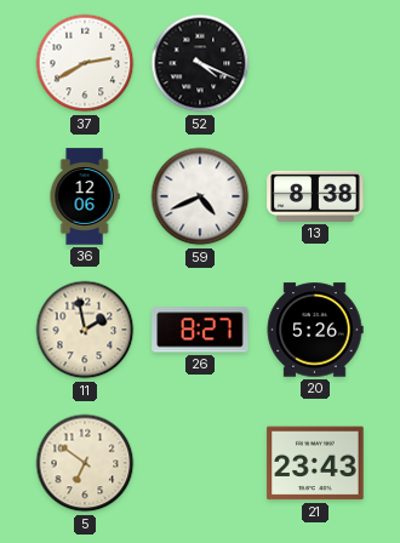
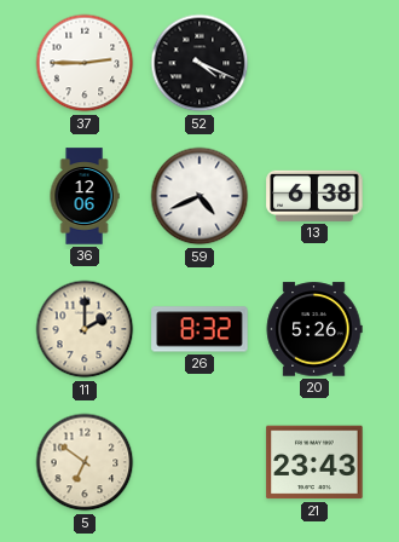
37: 2:40 -> 2:45 (85, 63)
13: 8:38 -> 6:38 (314, 196)
11: 1:58 -> 2:00 (85, 329)
26: 8:27 -> 8:32 (199, 329)
